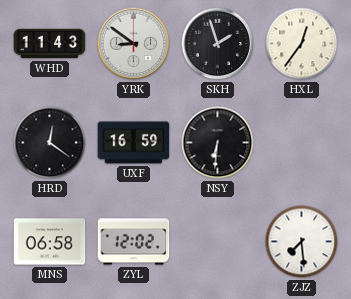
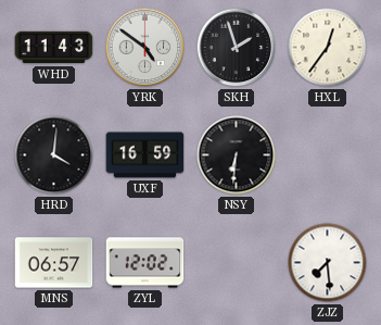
YRK: 8:51 -> 4:51 (145, 48)
HRD: 12:21 -> 4:01 (54, 155)
MNS: 06:58 -> 06:57 (54, 263)
